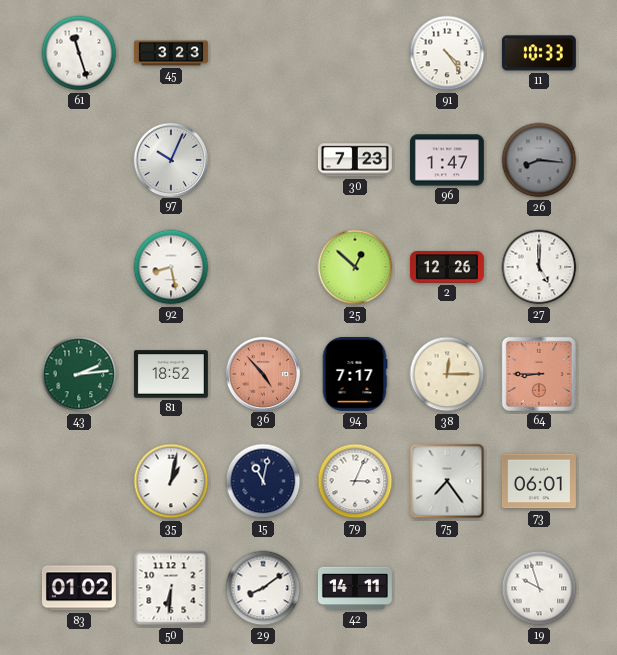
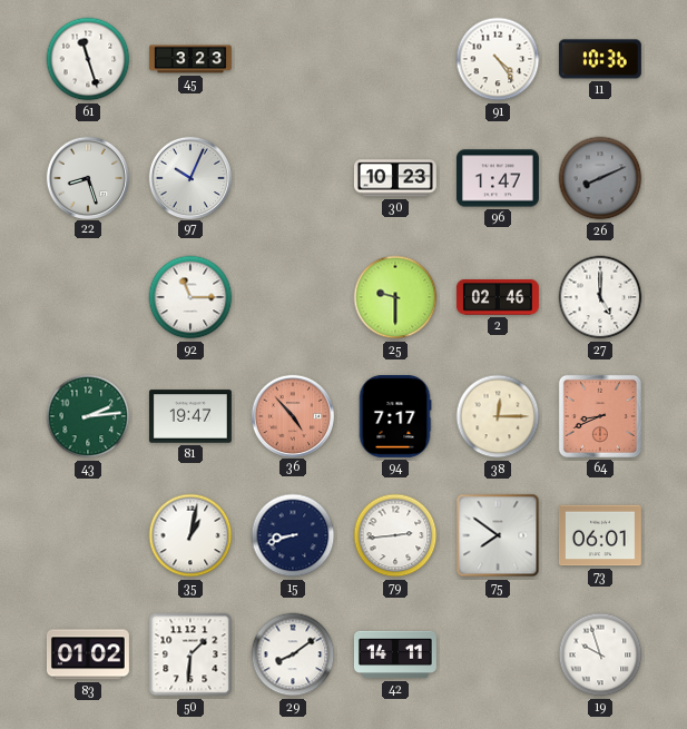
11: 10:33 -> 10:36 (600, 59)
22: none -> 8:27 (87, 177)
30: 7:23 -> 10:23 (395, 178)
26: 8:16 -> 8:11 (600, 178)
92: 8:28 -> 11:15 (190, 297)
25: 12:52 -> 9:30 (395, 297)
2: 12:26 -> 02:46 (498, 298)
81: 18:52 -> 19:47 (190, 416)
64: 8:45 -> 8:41 (600, 416)
15: 11:02 -> 8:42 (293, 535)
79: 3:04 -> 2:44 (395, 535)
75: 7:24 -> 7:51 (498, 535)
50: 6:31 -> 1:31 (190, 654)
